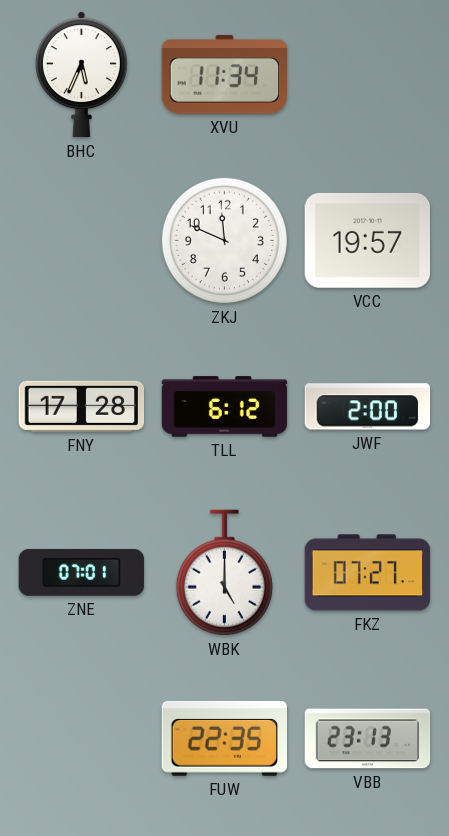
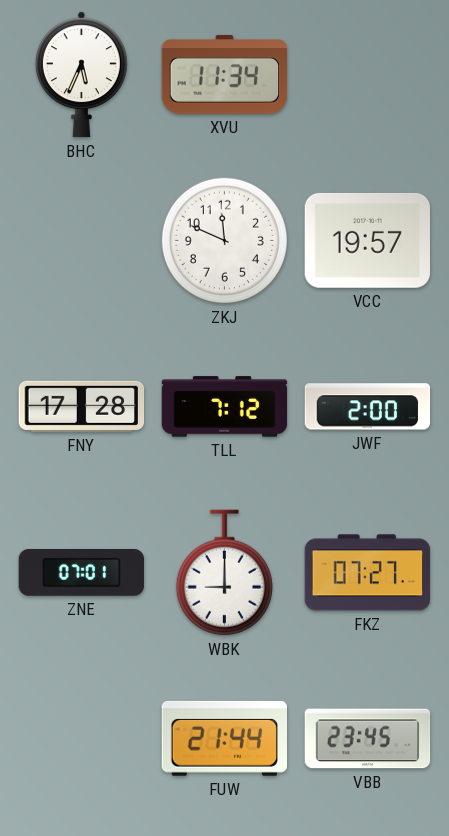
TLL: 6:12 -> 7:12 (225, 407)
WBK: 5:00 -> 9:00 (224, 573)
FUW: 22:35 -> 21:44 (224, 738)
VBB: 23:13 -> 23:45 (368, 739)
